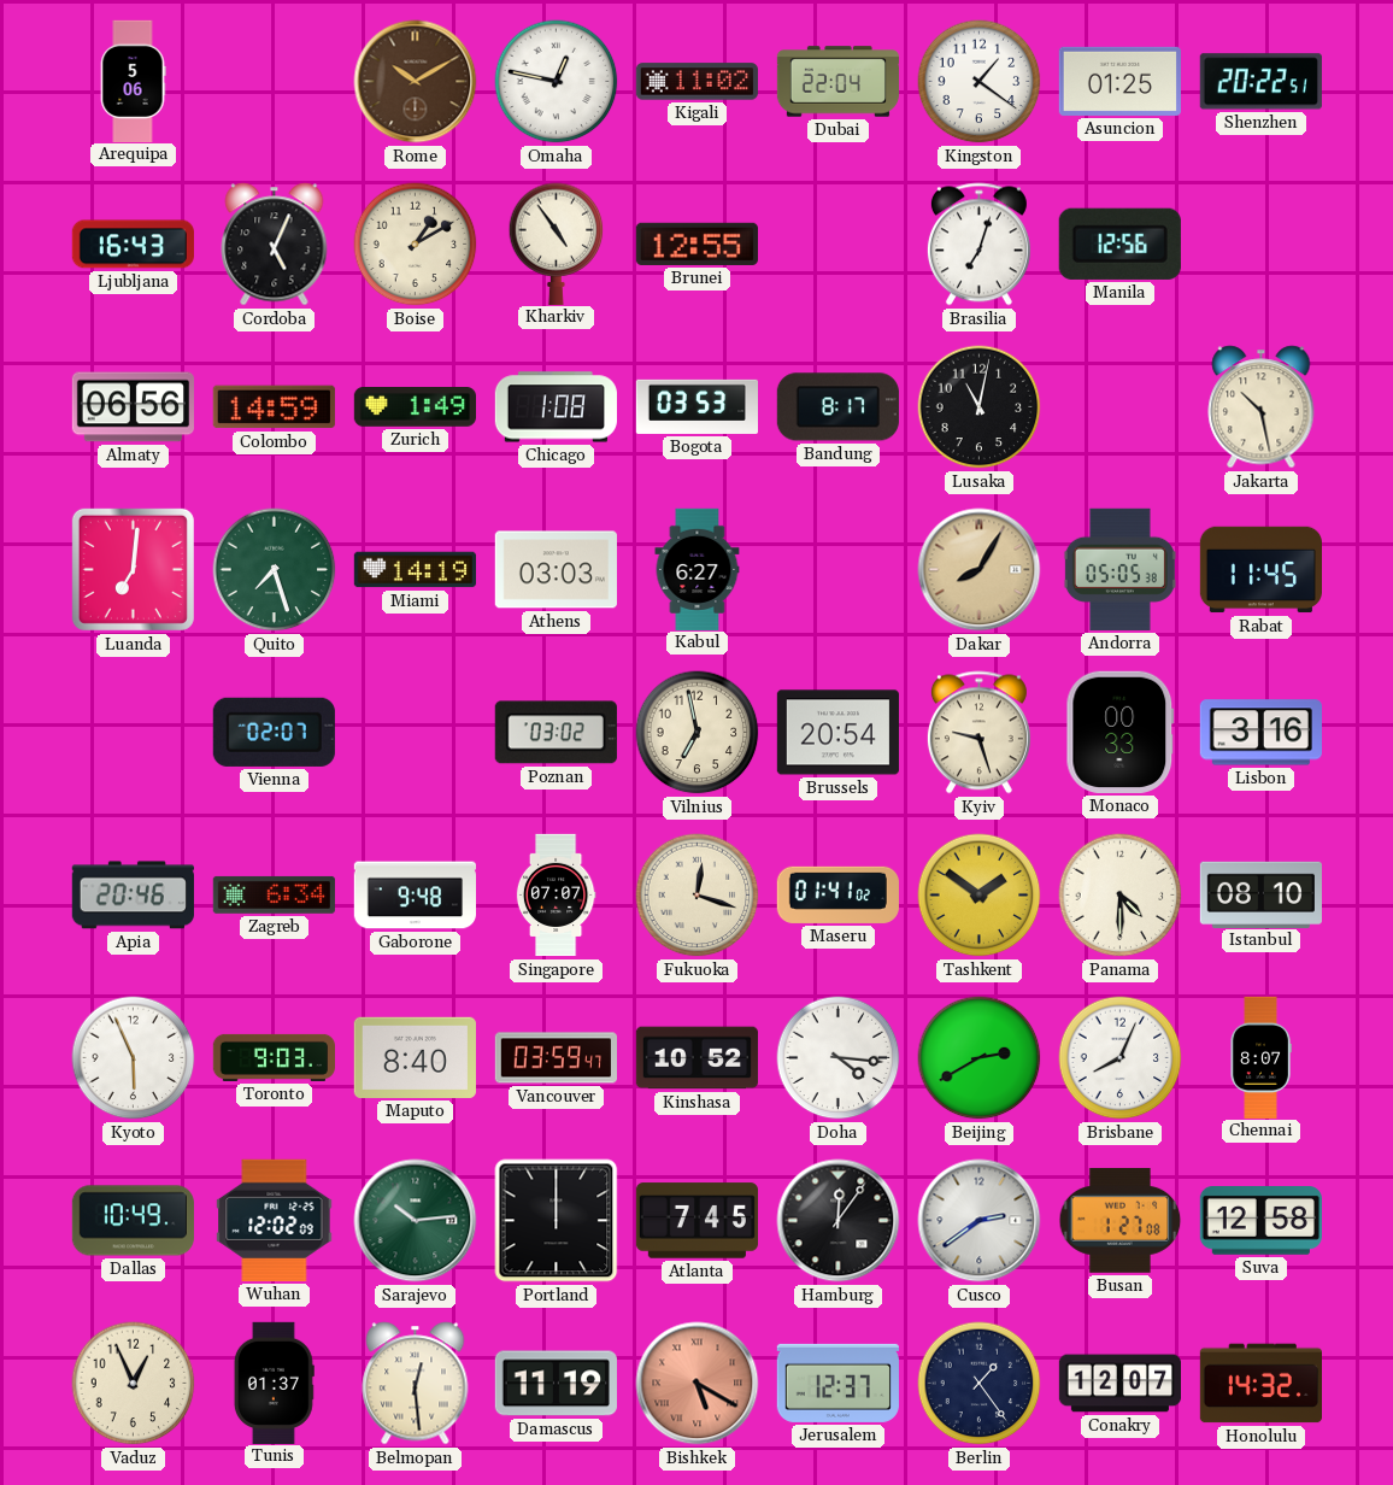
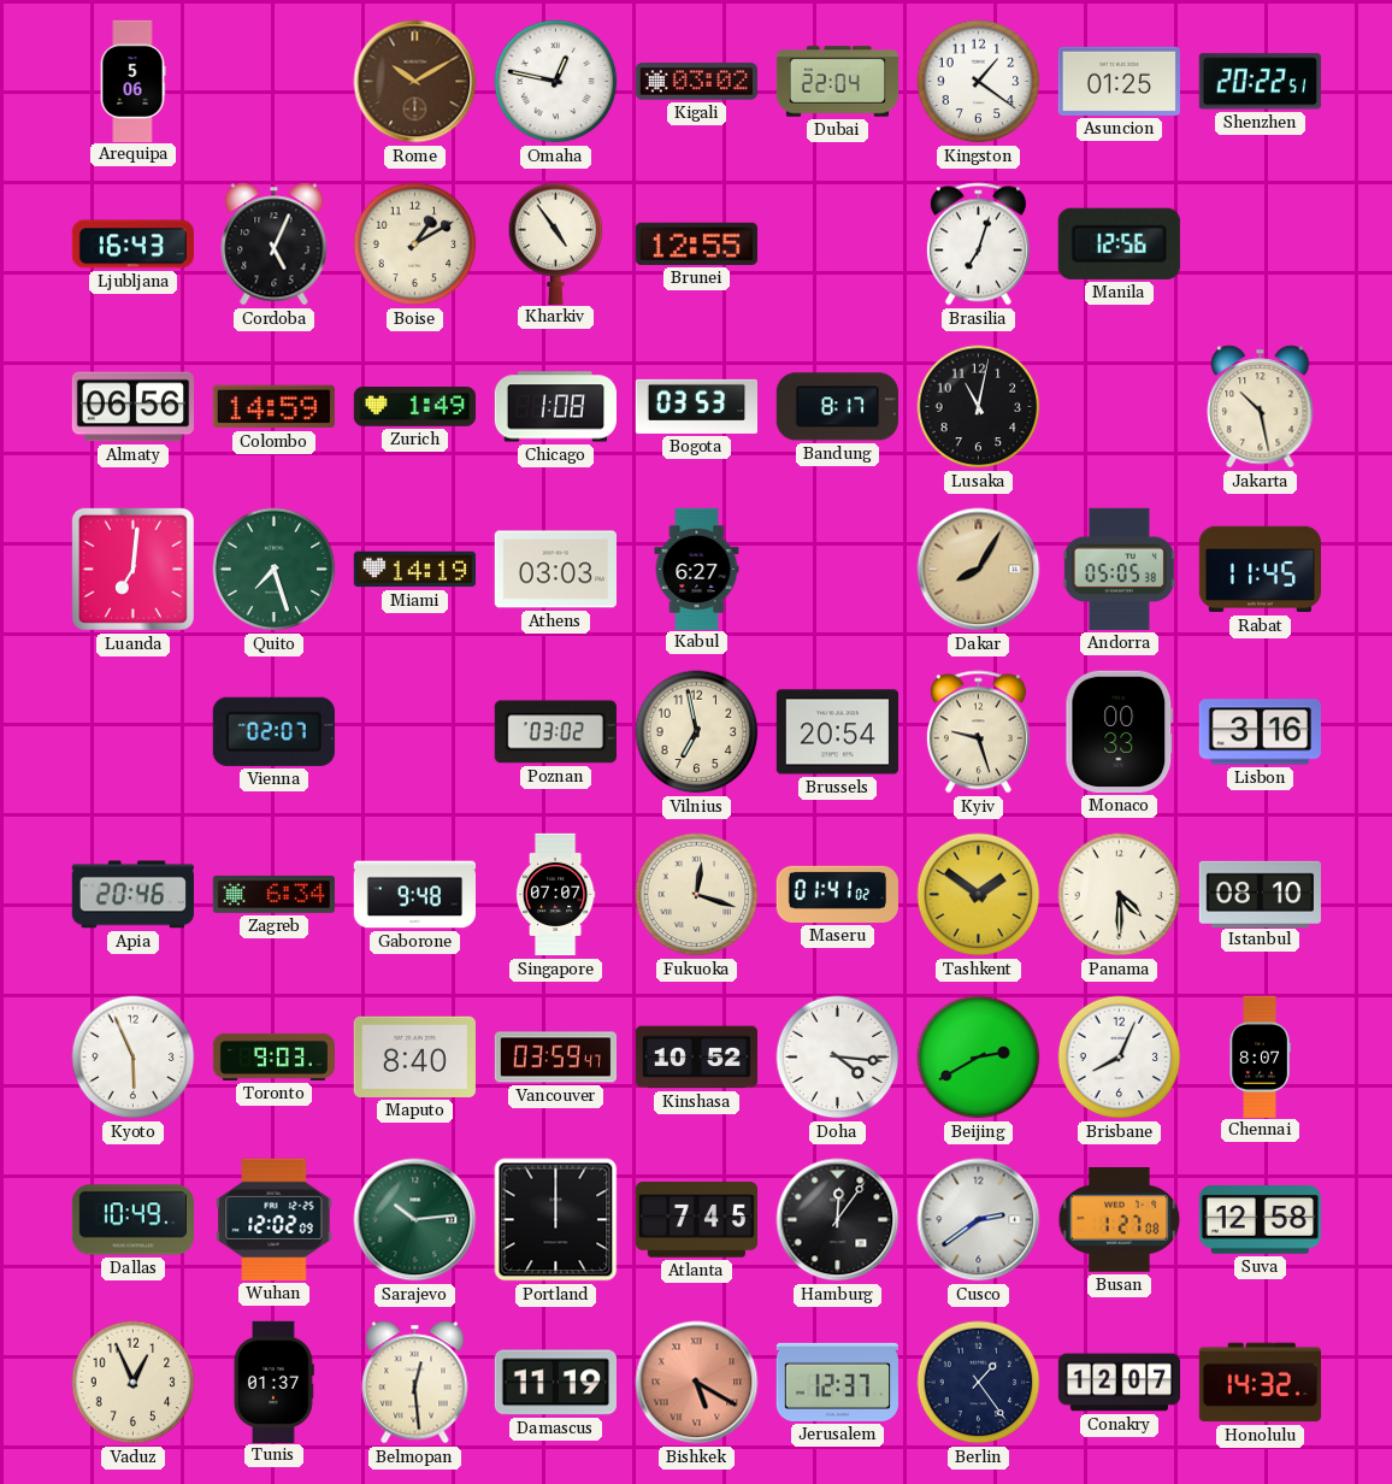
Kigali: 11:02 -> 03:02 (696, 82)
